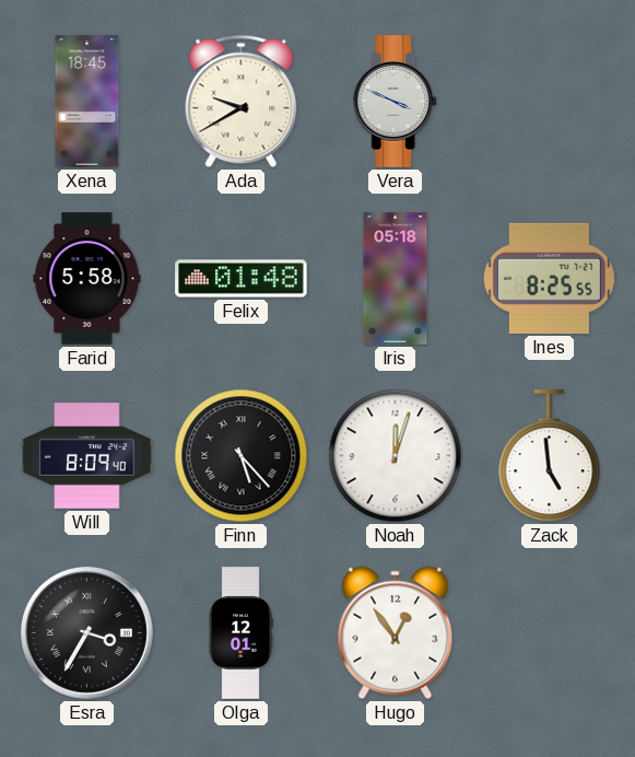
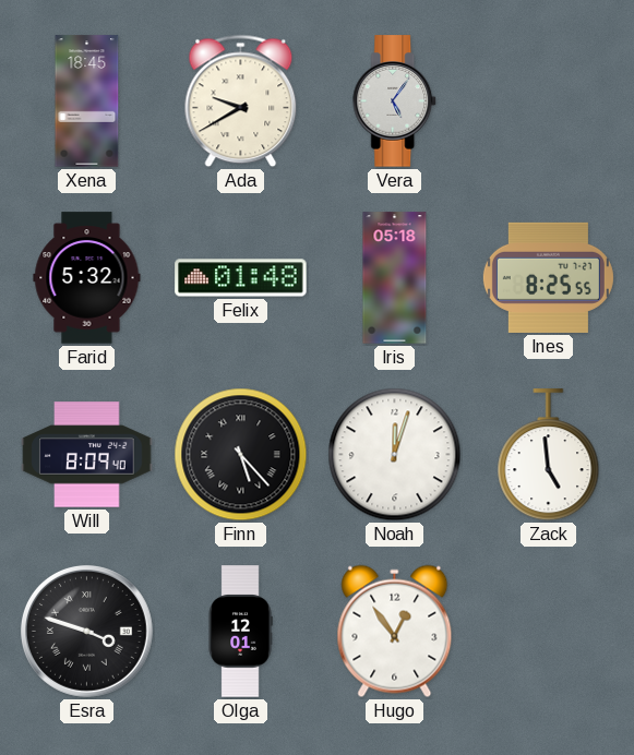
Vera: 3:49 -> 5:06 (395, 101)
Farid: 5:58 -> 5:32 (87, 278)
Esra: 3:35 -> 3:48 (86, 631)
